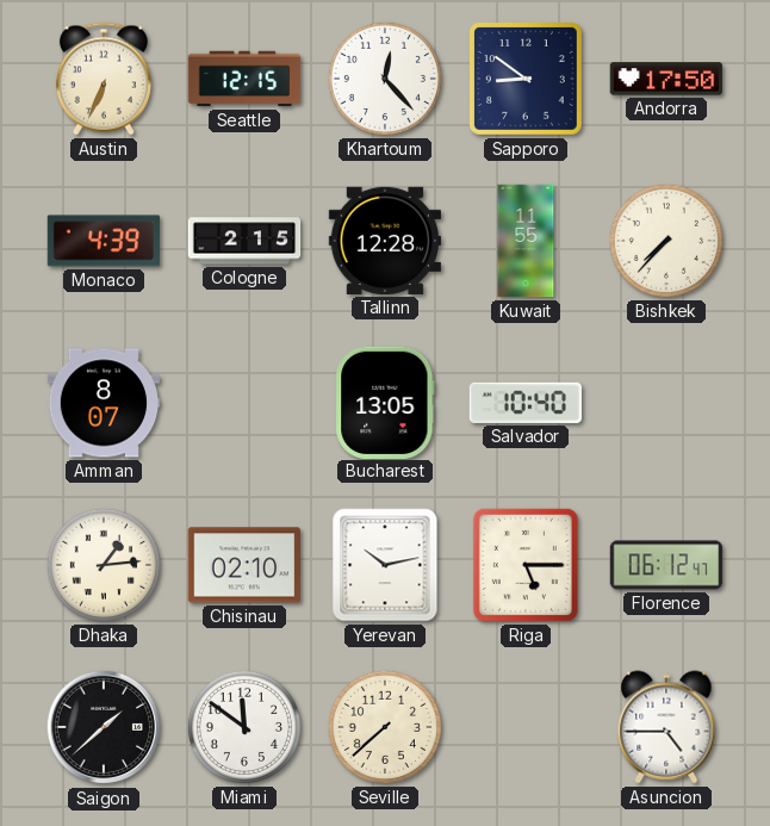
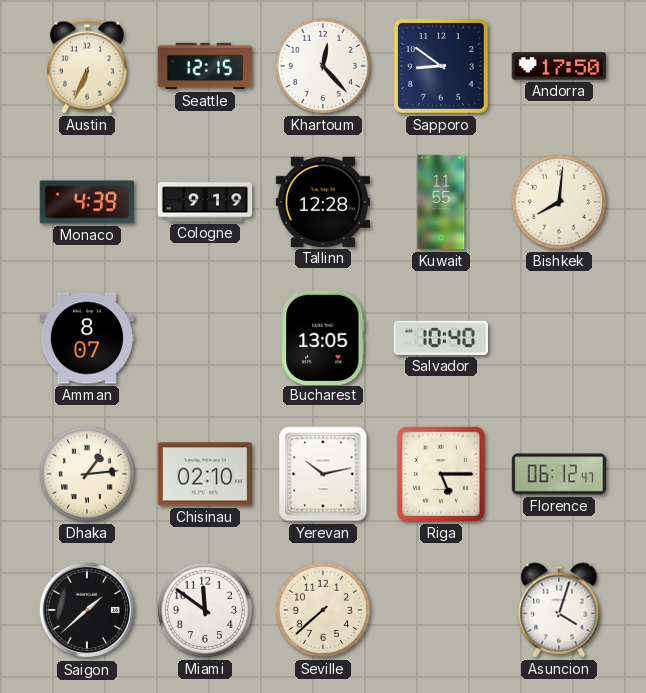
Cologne: 2:15 -> 9:19 (205, 202)
Bishkek: 7:37 -> 8:01 (559, 202)
Asuncion: 4:45 -> 4:03 (559, 610)
